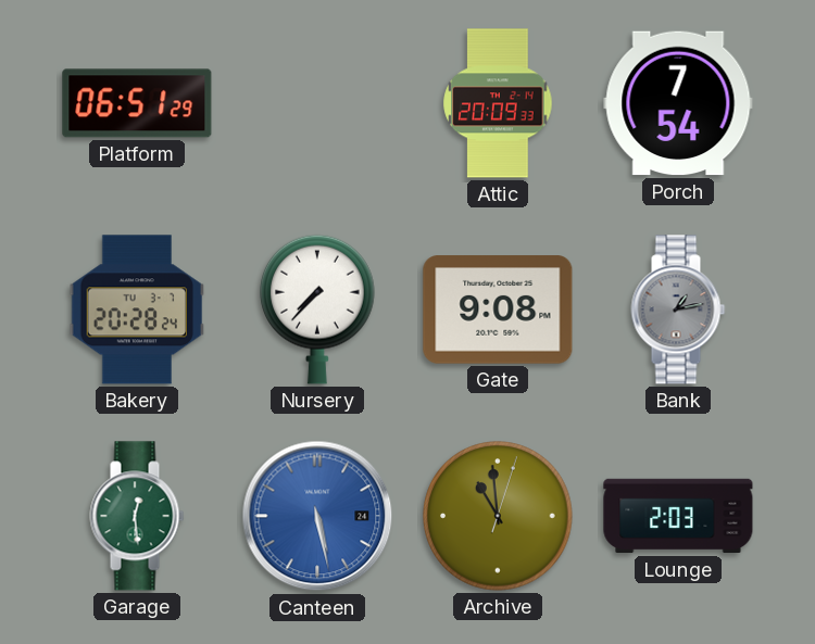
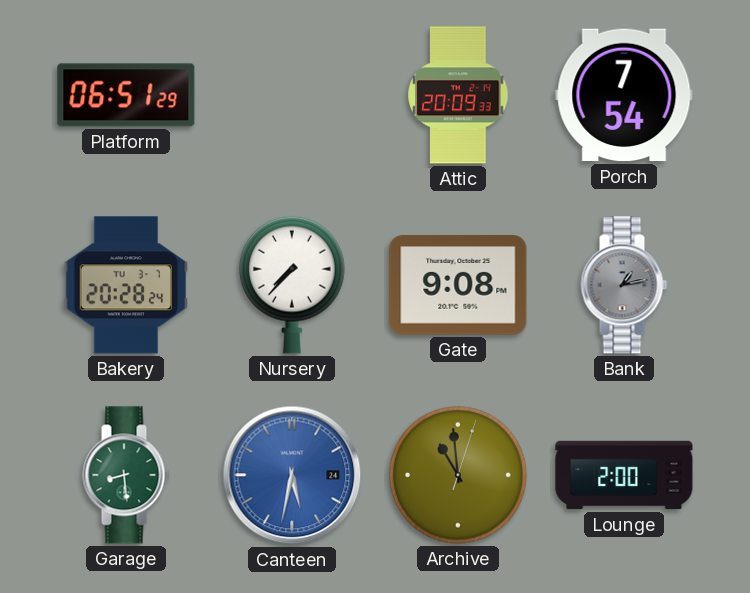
Garage: 12:29 -> 8:29 (126, 475)
Canteen: 5:28 -> 5:32 (292, 475)
Lounge: 2:03 -> 2:00 (624, 475)
